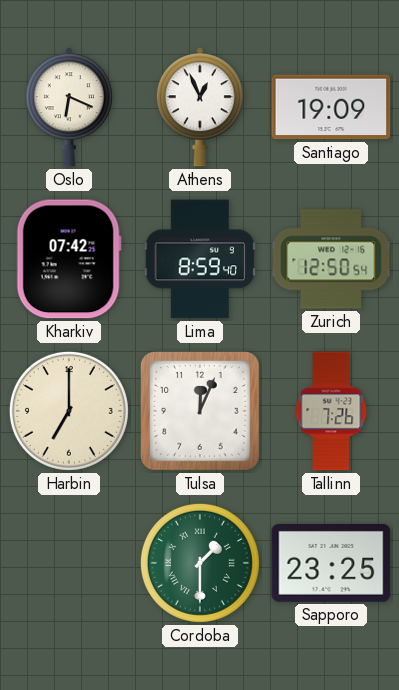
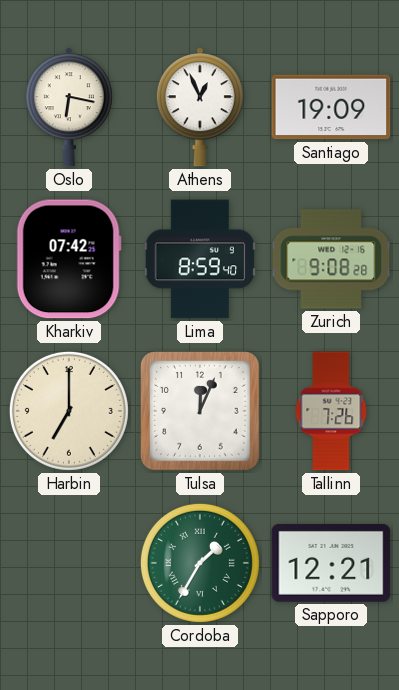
Oslo: 6:19 -> 6:17 (69, 107)
Zurich: 12:50 -> 9:08 (331, 259)
Cordoba: 1:30 -> 1:35 (200, 563)
Sapporo: 23:25 -> 12:21 (331, 563)
